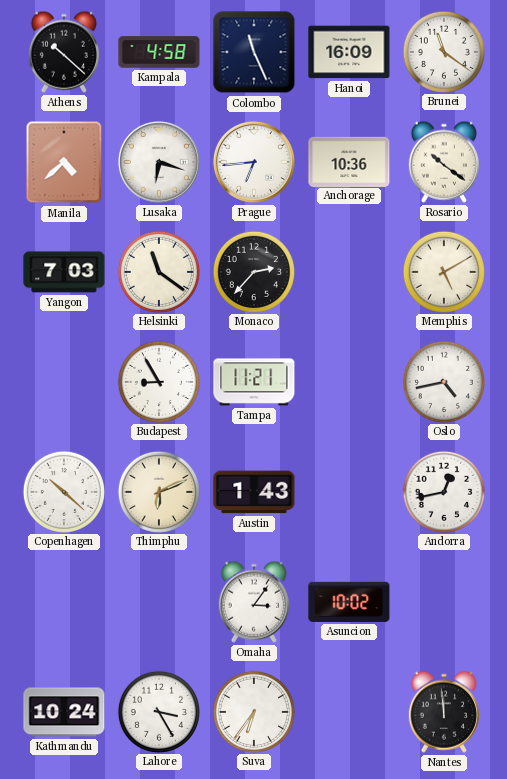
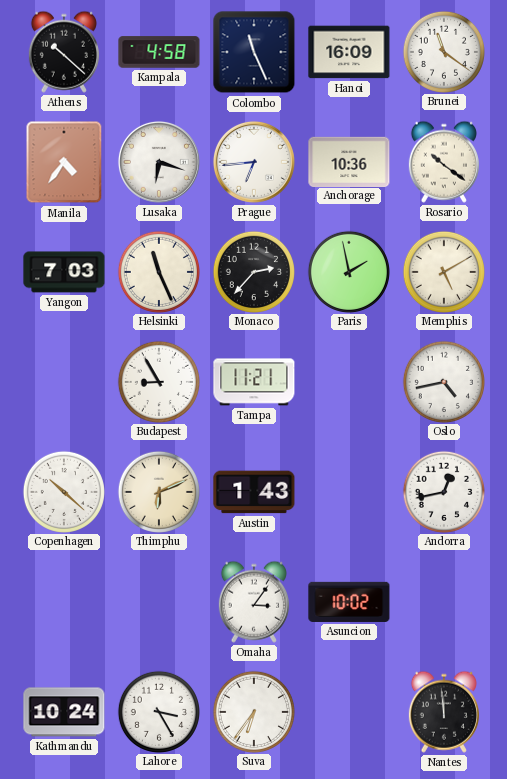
Manila: 4:38 -> 4:36 (64, 162)
Helsinki: 11:21 -> 11:26 (158, 271)
Paris: none -> 1:58 (348, 271)
